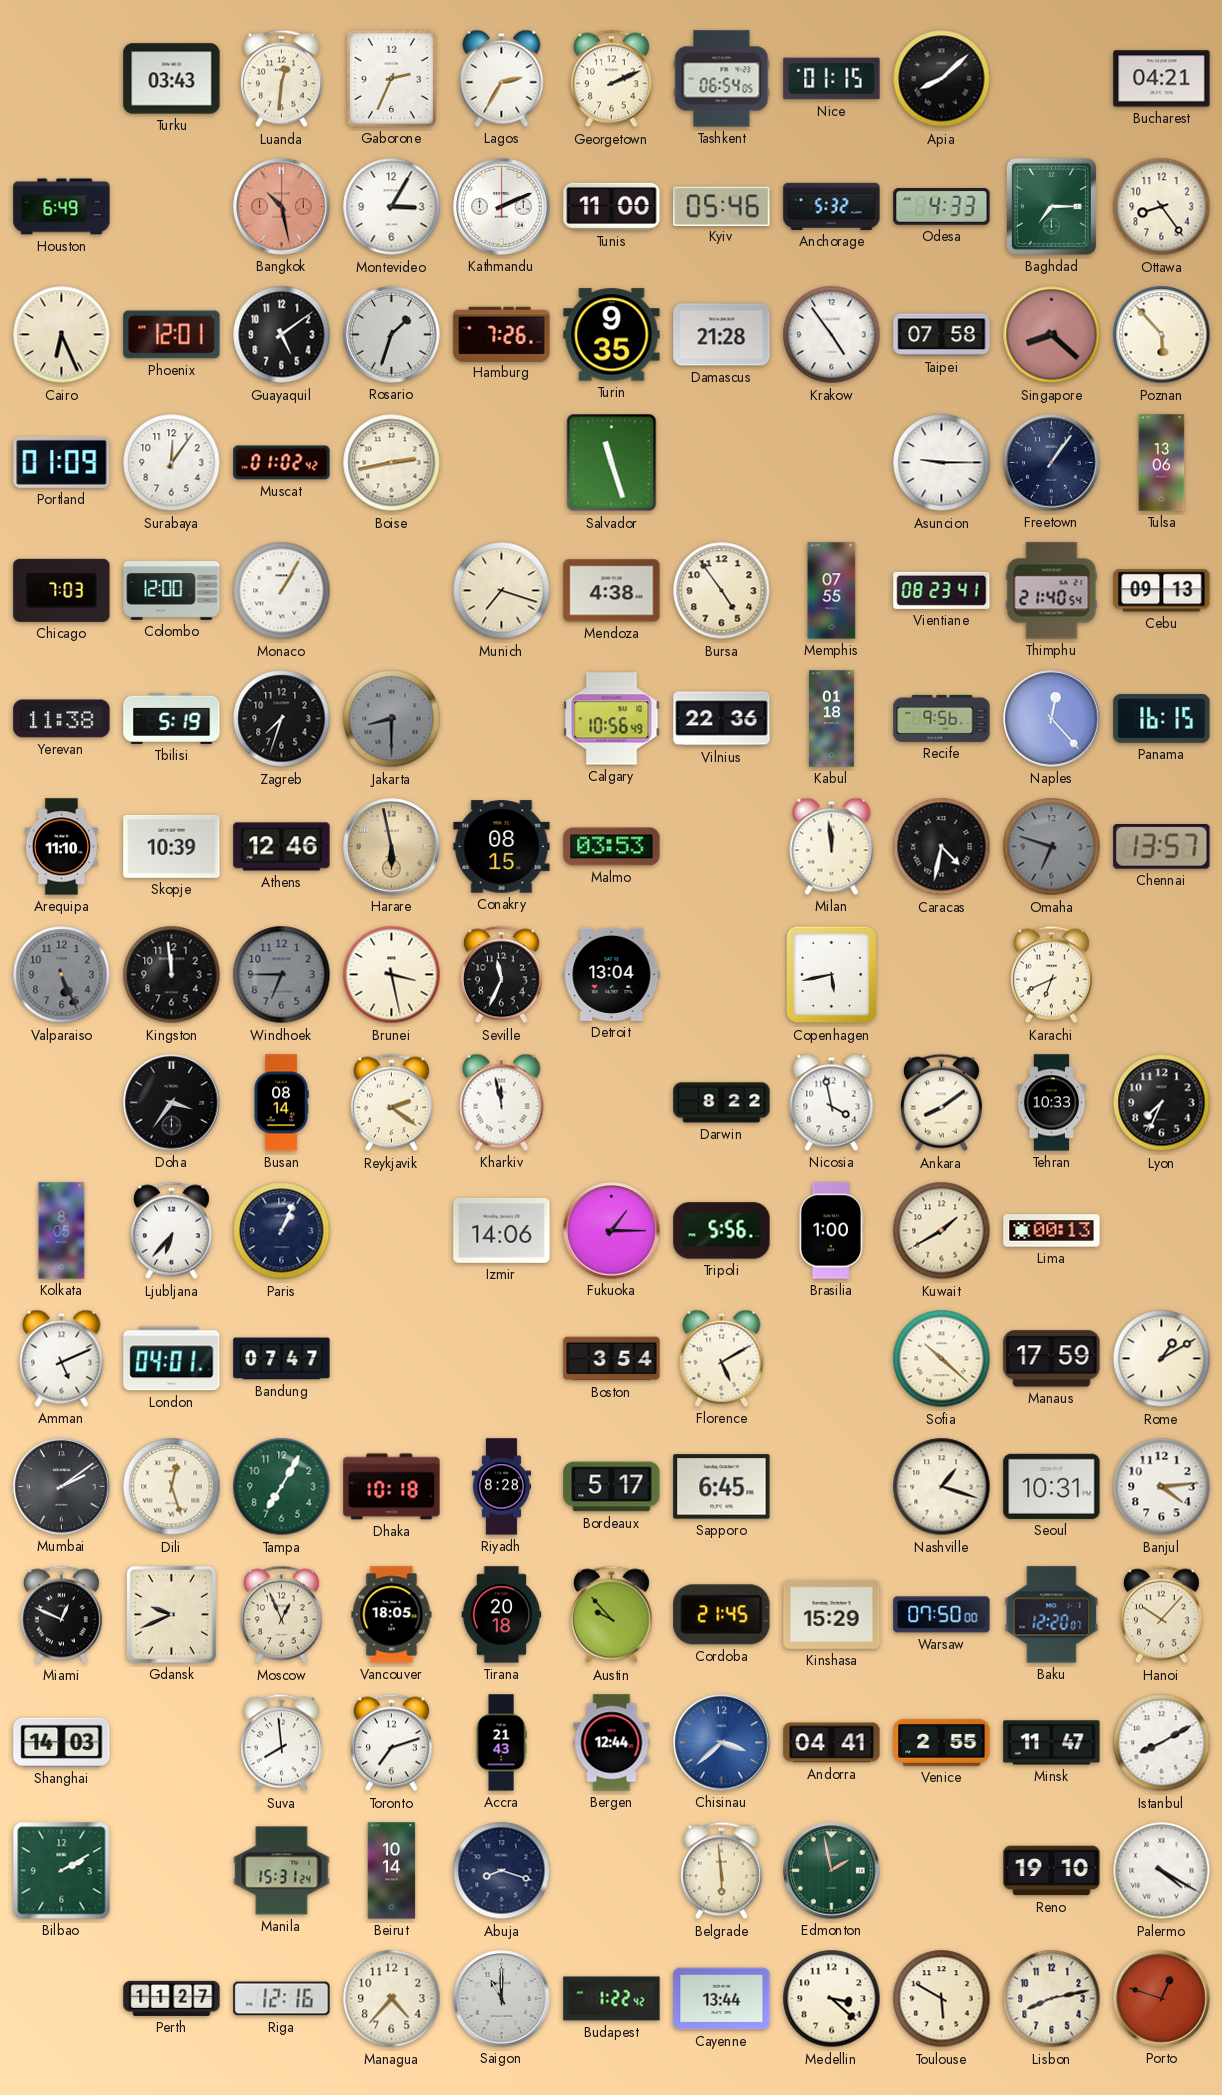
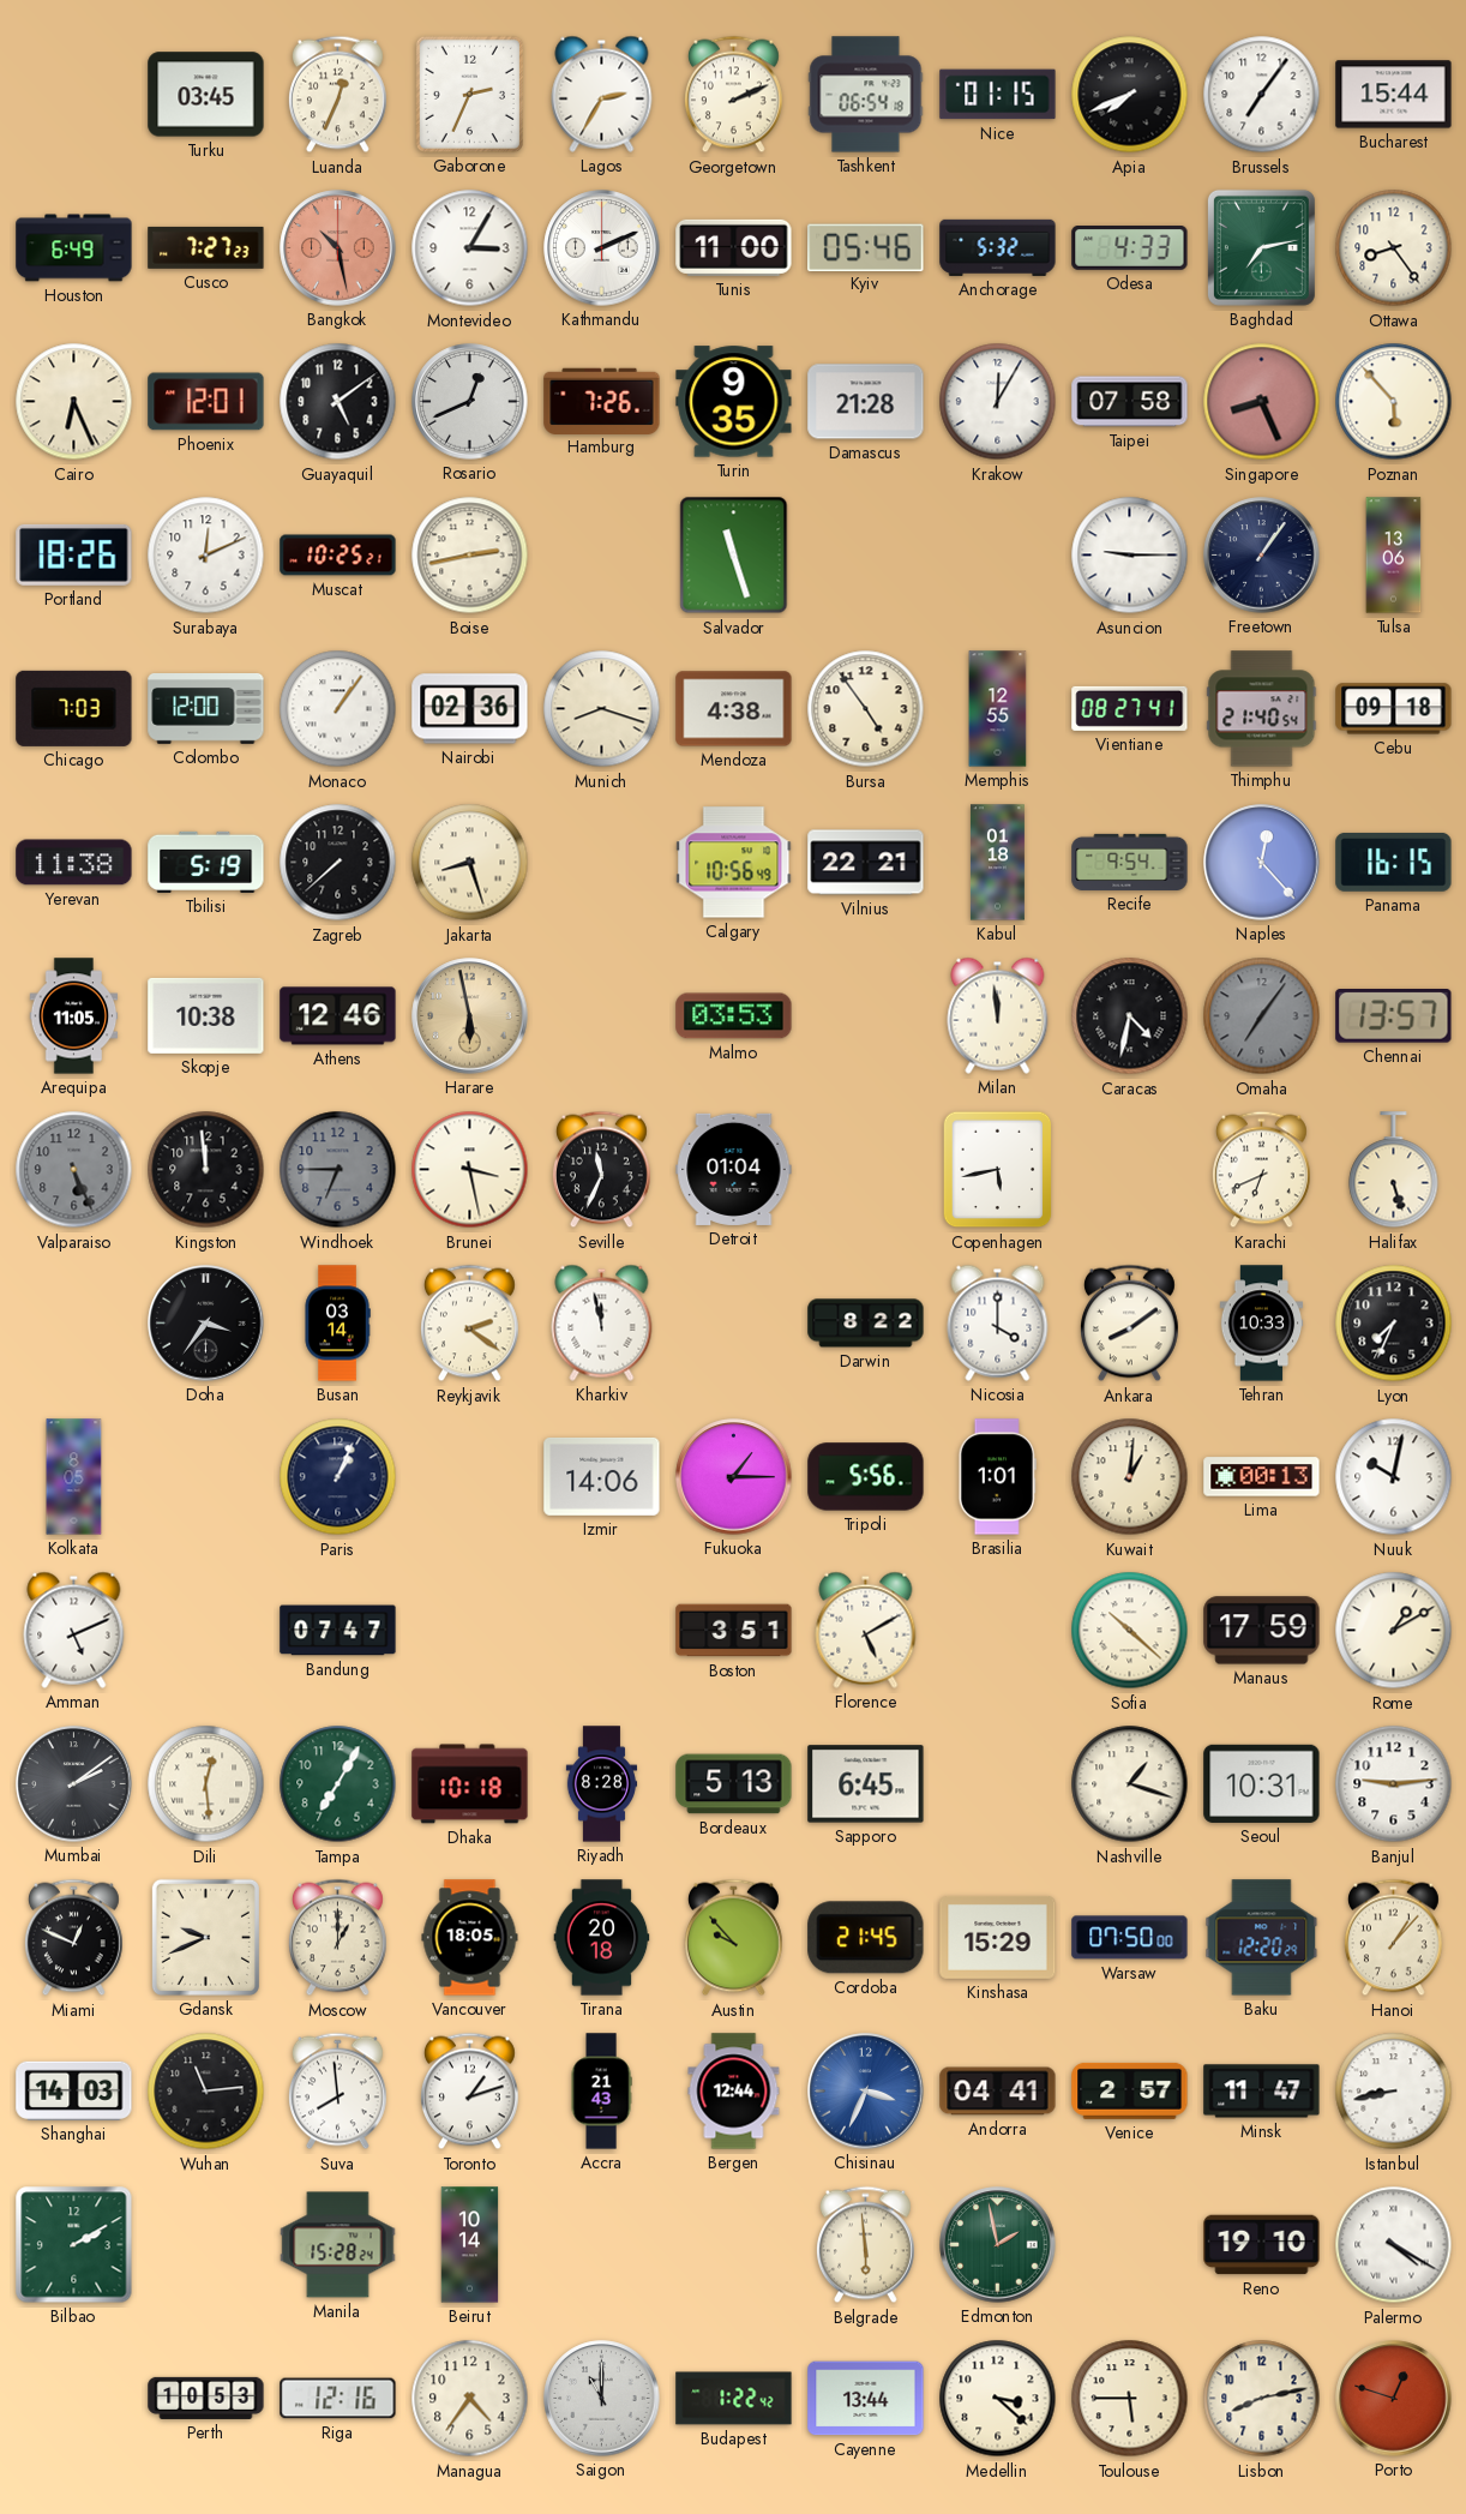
Turku: 03:43 -> 03:45 (206, 95)
Luanda: 12:31 -> 12:34 (337, 95)
Tashkent: 06:54:05 -> 06:54:18 (866, 95)
Apia: 8:08 -> 7:41 (1130, 95)
Brussels: none -> 7:06 (1262, 95)
Bucharest: 04:21 -> 15:44 (1394, 95)
Cusco: none -> 7:27 (206, 247)
Baghdad: 7:15 -> 7:13 (1261, 247)
Rosario: 1:33 -> 12:41 (470, 402)
Krakow: 4:54 -> 12:05 (998, 402)
Singapore: 8:22 -> 8:26 (1262, 402)
Portland: 01:09 -> 18:26 (74, 554)
Surabaya: 12:06 -> 12:11 (206, 556)
Muscat: 01:02 -> 10:25 (338, 556)
Monaco: 1:05 -> 1:06 (338, 709)
Nairobi: none -> 02:36 (470, 709)
Munich: 7:18 -> 8:18 (602, 709)
Memphis: 07:55 -> 12:55 (998, 709)
Vientiane: 08:23 -> 08:27 (1130, 708)
Cebu: 09:13 -> 09:18 (1394, 709)
Zagreb: 7:33 -> 7:38 (338, 863)
Jakarta: 8:30 -> 8:27 (470, 863)
Jakarta dial: grey -> cream (470, 863)
Vilnius: 22:36 -> 22:21 (866, 863)
Recife: 9:56 -> 9:54 (1130, 862)
Arequipa: 11:10 -> 11:05 (74, 1016)
Skopje: 10:39 -> 10:38 (206, 1015)
Conakry: 08:15 -> none (502, 847)
Omaha: 6:48 -> 7:06 (1262, 1016)
Detroit: 13:04 -> 01:04 (734, 1169)
Halifax: none -> 5:27 (1394, 1170)
Busan: 08:14 -> 03:14 (337, 1324)
Nicosia: 3:58 -> 4:00 (998, 1322)
Ljubljana: 6:37 -> none (171, 1231)
Brasilia: 1:00 -> 1:01 (997, 1477)
Kuwait: 1:40 -> 1:01 (1130, 1477)
Nuuk: none -> 10:02 (1394, 1477)
London: 04:01 -> none (172, 1359)
Boston: 3:54 -> 3:51 (734, 1631)
Dili: 12:27 -> 12:29 (206, 1784)
Bordeaux: 5:17 -> 5:13 (734, 1784)
Banjul: 4:14 -> 9:14 (1394, 1784)
Moscow: 12:56 -> 1:00 (337, 1938)
Baku: 12:20:07 -> 12:20:29 (1262, 1938)
Hanoi: 10:07 -> 1:07 (1393, 1938)
Wuhan: none -> 11:14 (206, 2092)
Toronto: 7:12 -> 1:12 (469, 2092)
Chisinau: 3:38 -> 3:34 (866, 2092)
Venice: 2:55 -> 2:57 (1130, 2090)
Istanbul: 8:10 -> 8:43 (1394, 2092)
Manila: 15:31 -> 15:28 (338, 2245)
Abuja: 8:18 -> none (502, 1871)
Perth: 11:27 -> 10:53 (206, 2398)
Managua: 4:37 -> 4:36 (470, 2399)
Toulouse: 5:50 -> 5:45 (1130, 2399)
